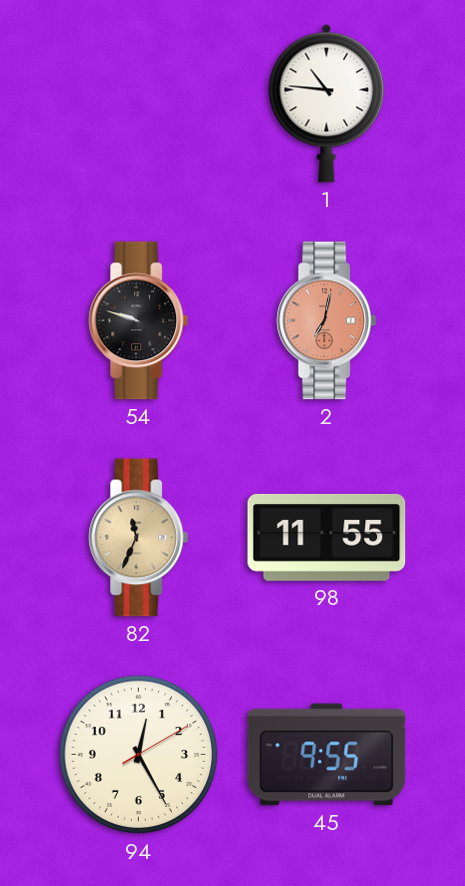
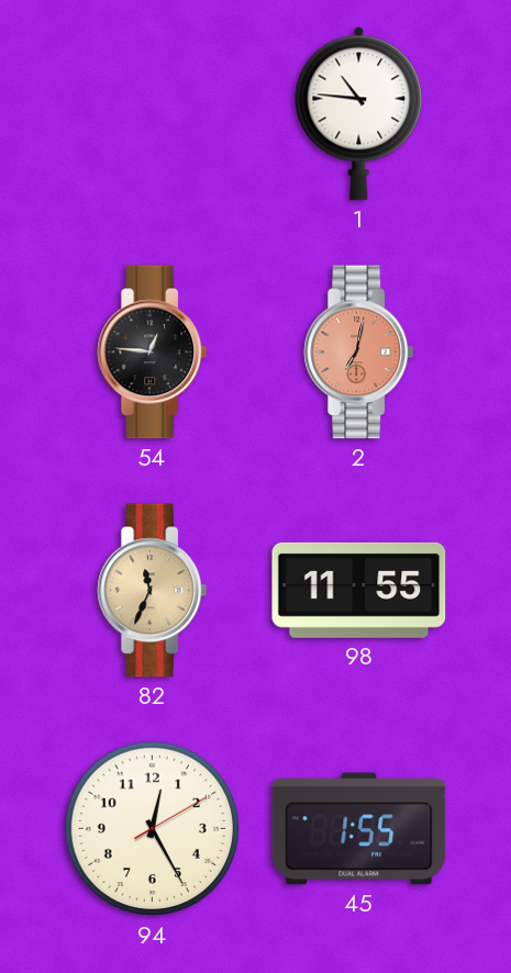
54: 9:48 -> 12:46 (153, 353)
45: 9:55 -> 1:55 (359, 829)
